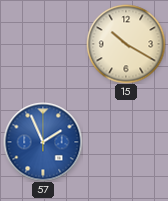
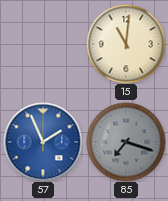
15: 10:20 -> 11:01 (126, 44)
85: none -> 7:18 (126, 142)
